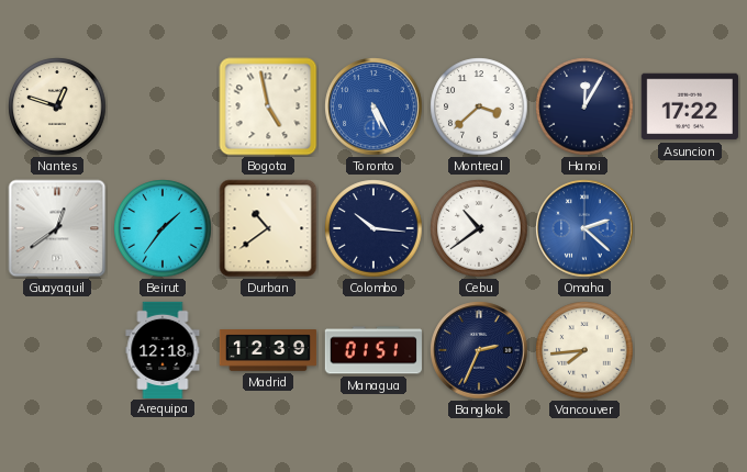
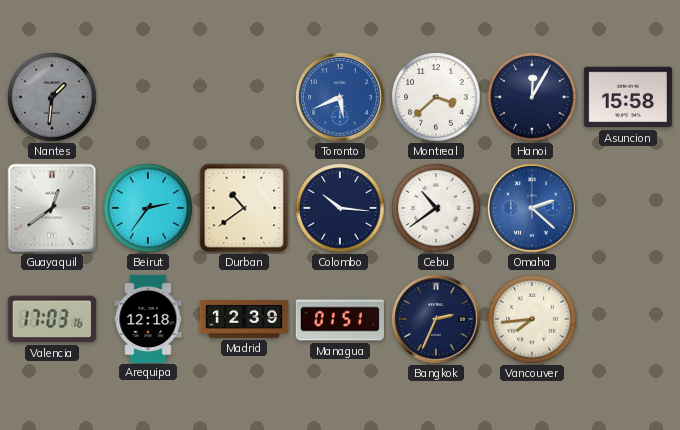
Nantes: 12:48 -> 1:31 (52, 97)
Nantes dial: cream -> grey (52, 97)
Bogota: 4:58 -> none (268, 106)
Toronto: 5:25 -> 5:41 (340, 97)
Asuncion: 17:22 -> 15:58 (628, 97)
Beirut: 1:36 -> 2:36 (148, 208)
Valencia: none -> 17:03 (52, 319)
